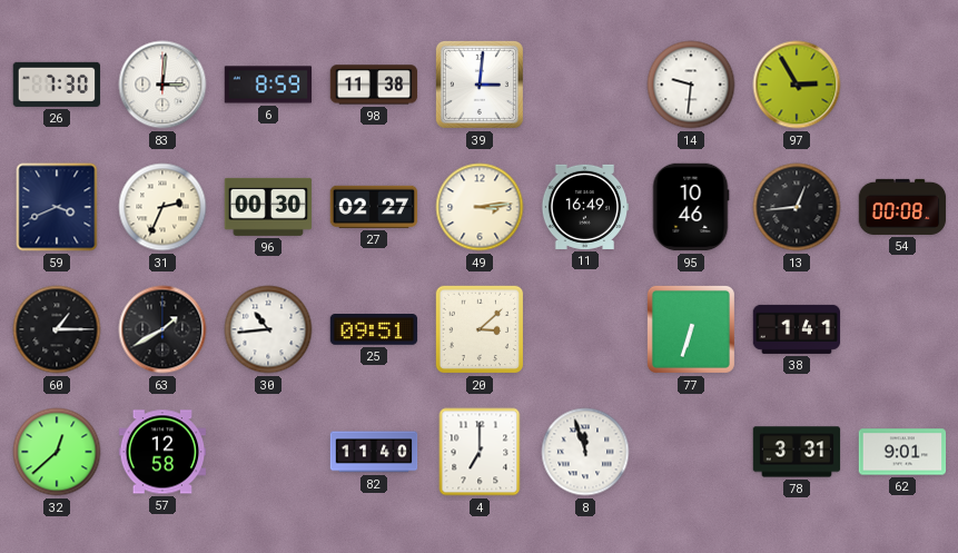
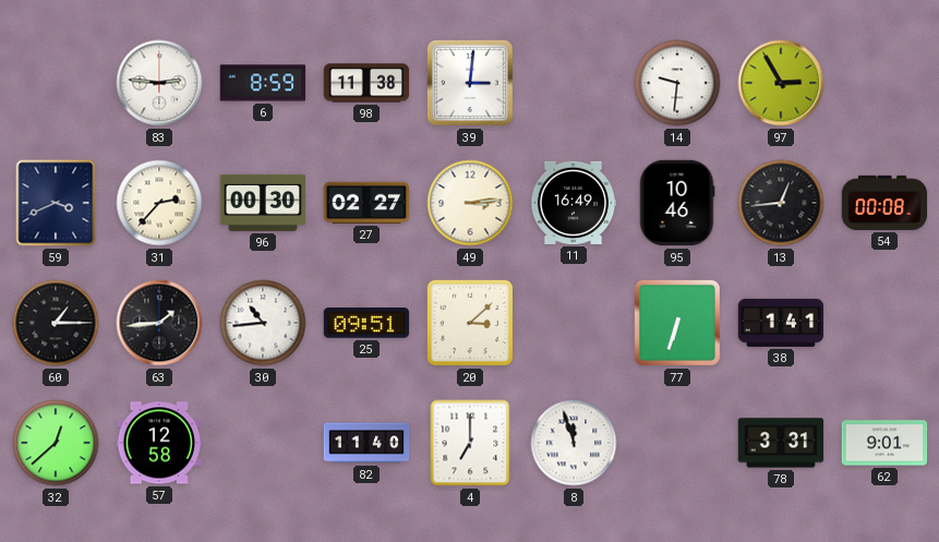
26: 7:30 -> none (56, 85)
83: 3:01 -> 2:46 (159, 83)
31: 2:34 -> 2:37 (159, 203)
63: 1:40 -> 1:44 (159, 323)
